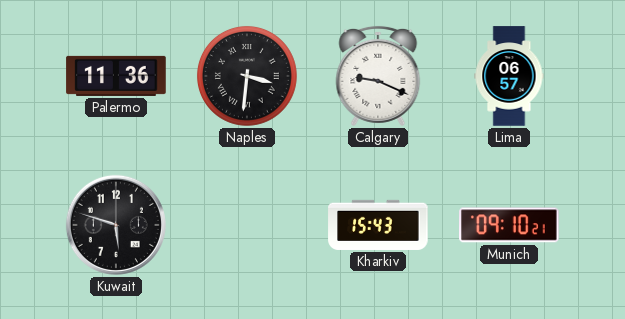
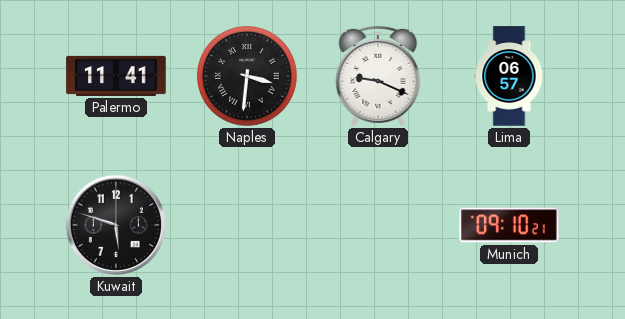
Palermo: 11:36 -> 11:41 (116, 76)
Kharkiv: 15:43 -> none (378, 225)
